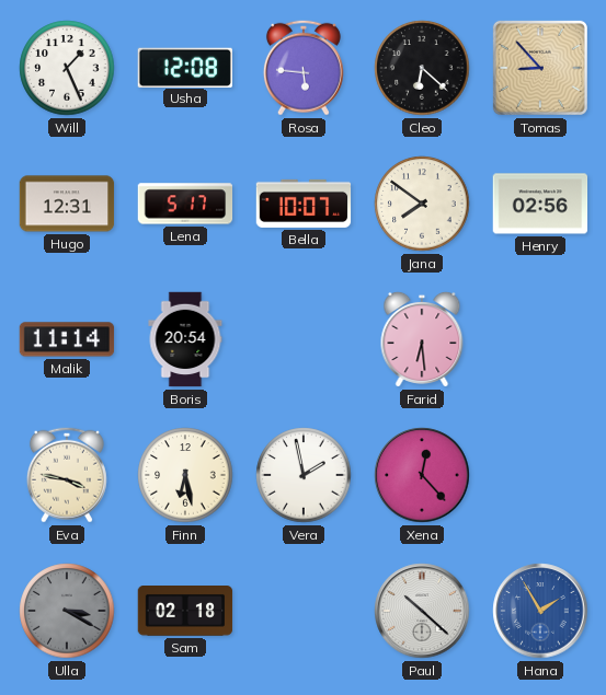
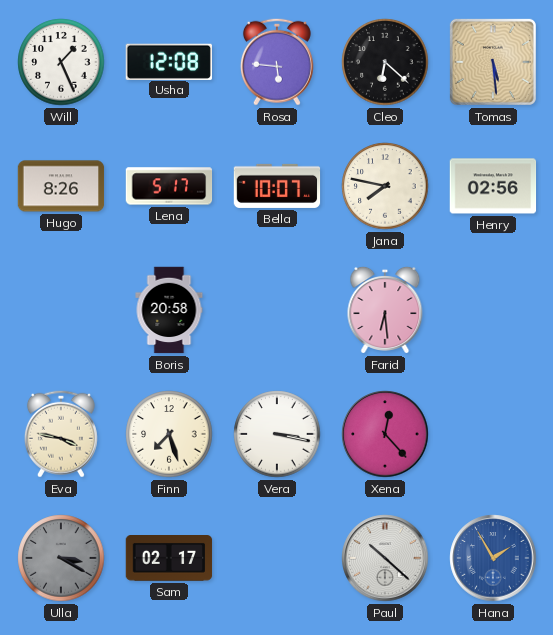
Tomas: 8:53 -> 5:29 (493, 62)
Hugo: 12:31 -> 8:26 (61, 186)
Jana: 7:51 -> 7:47 (385, 186)
Malik: 11:14 -> none (67, 339)
Boris: 20:54 -> 20:58 (169, 310)
Finn: 6:28 -> 7:27 (169, 434)
Vera: 1:58 -> 3:17 (277, 434)
Sam: 02:18 -> 02:17 (169, 559)
